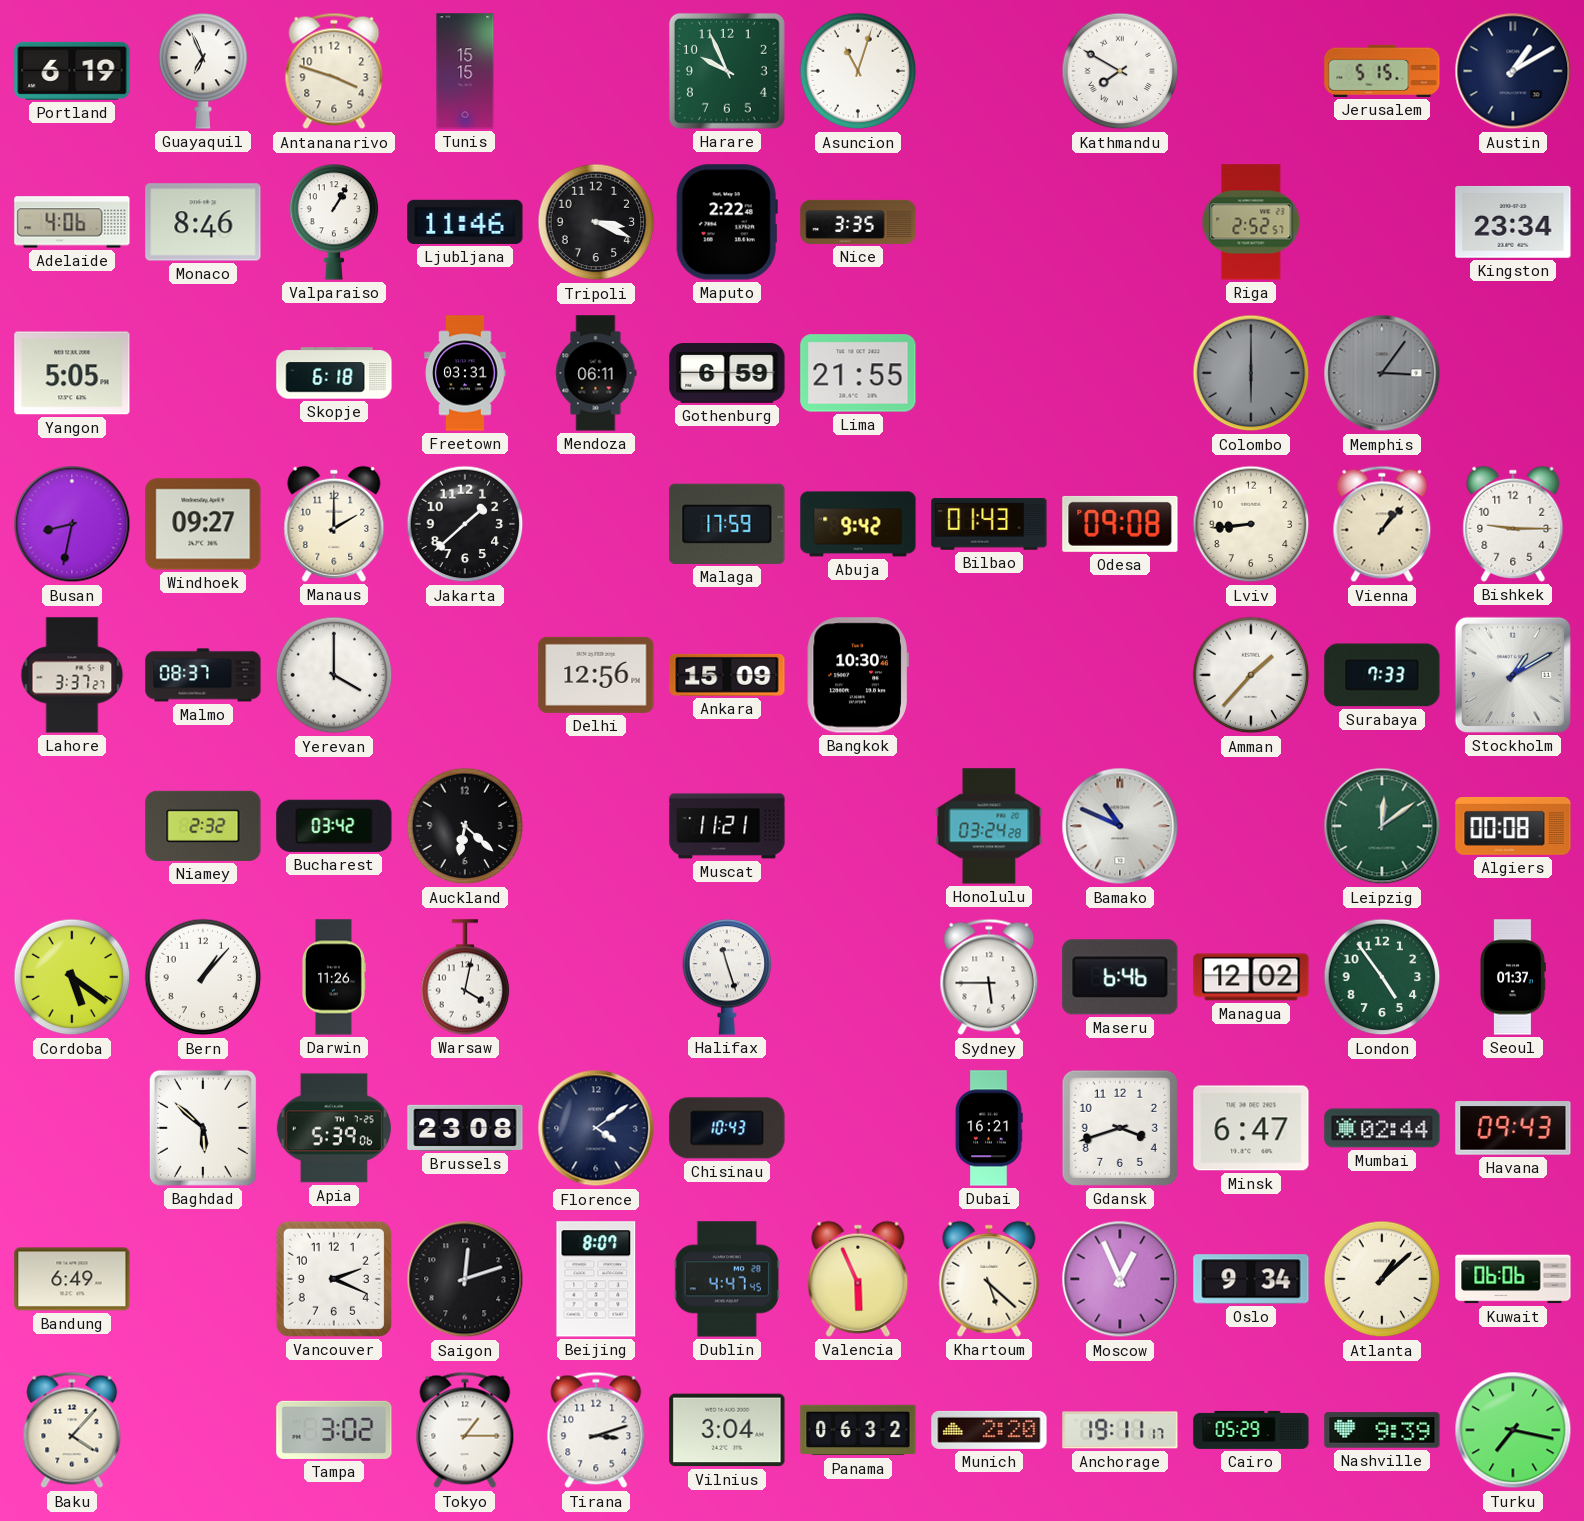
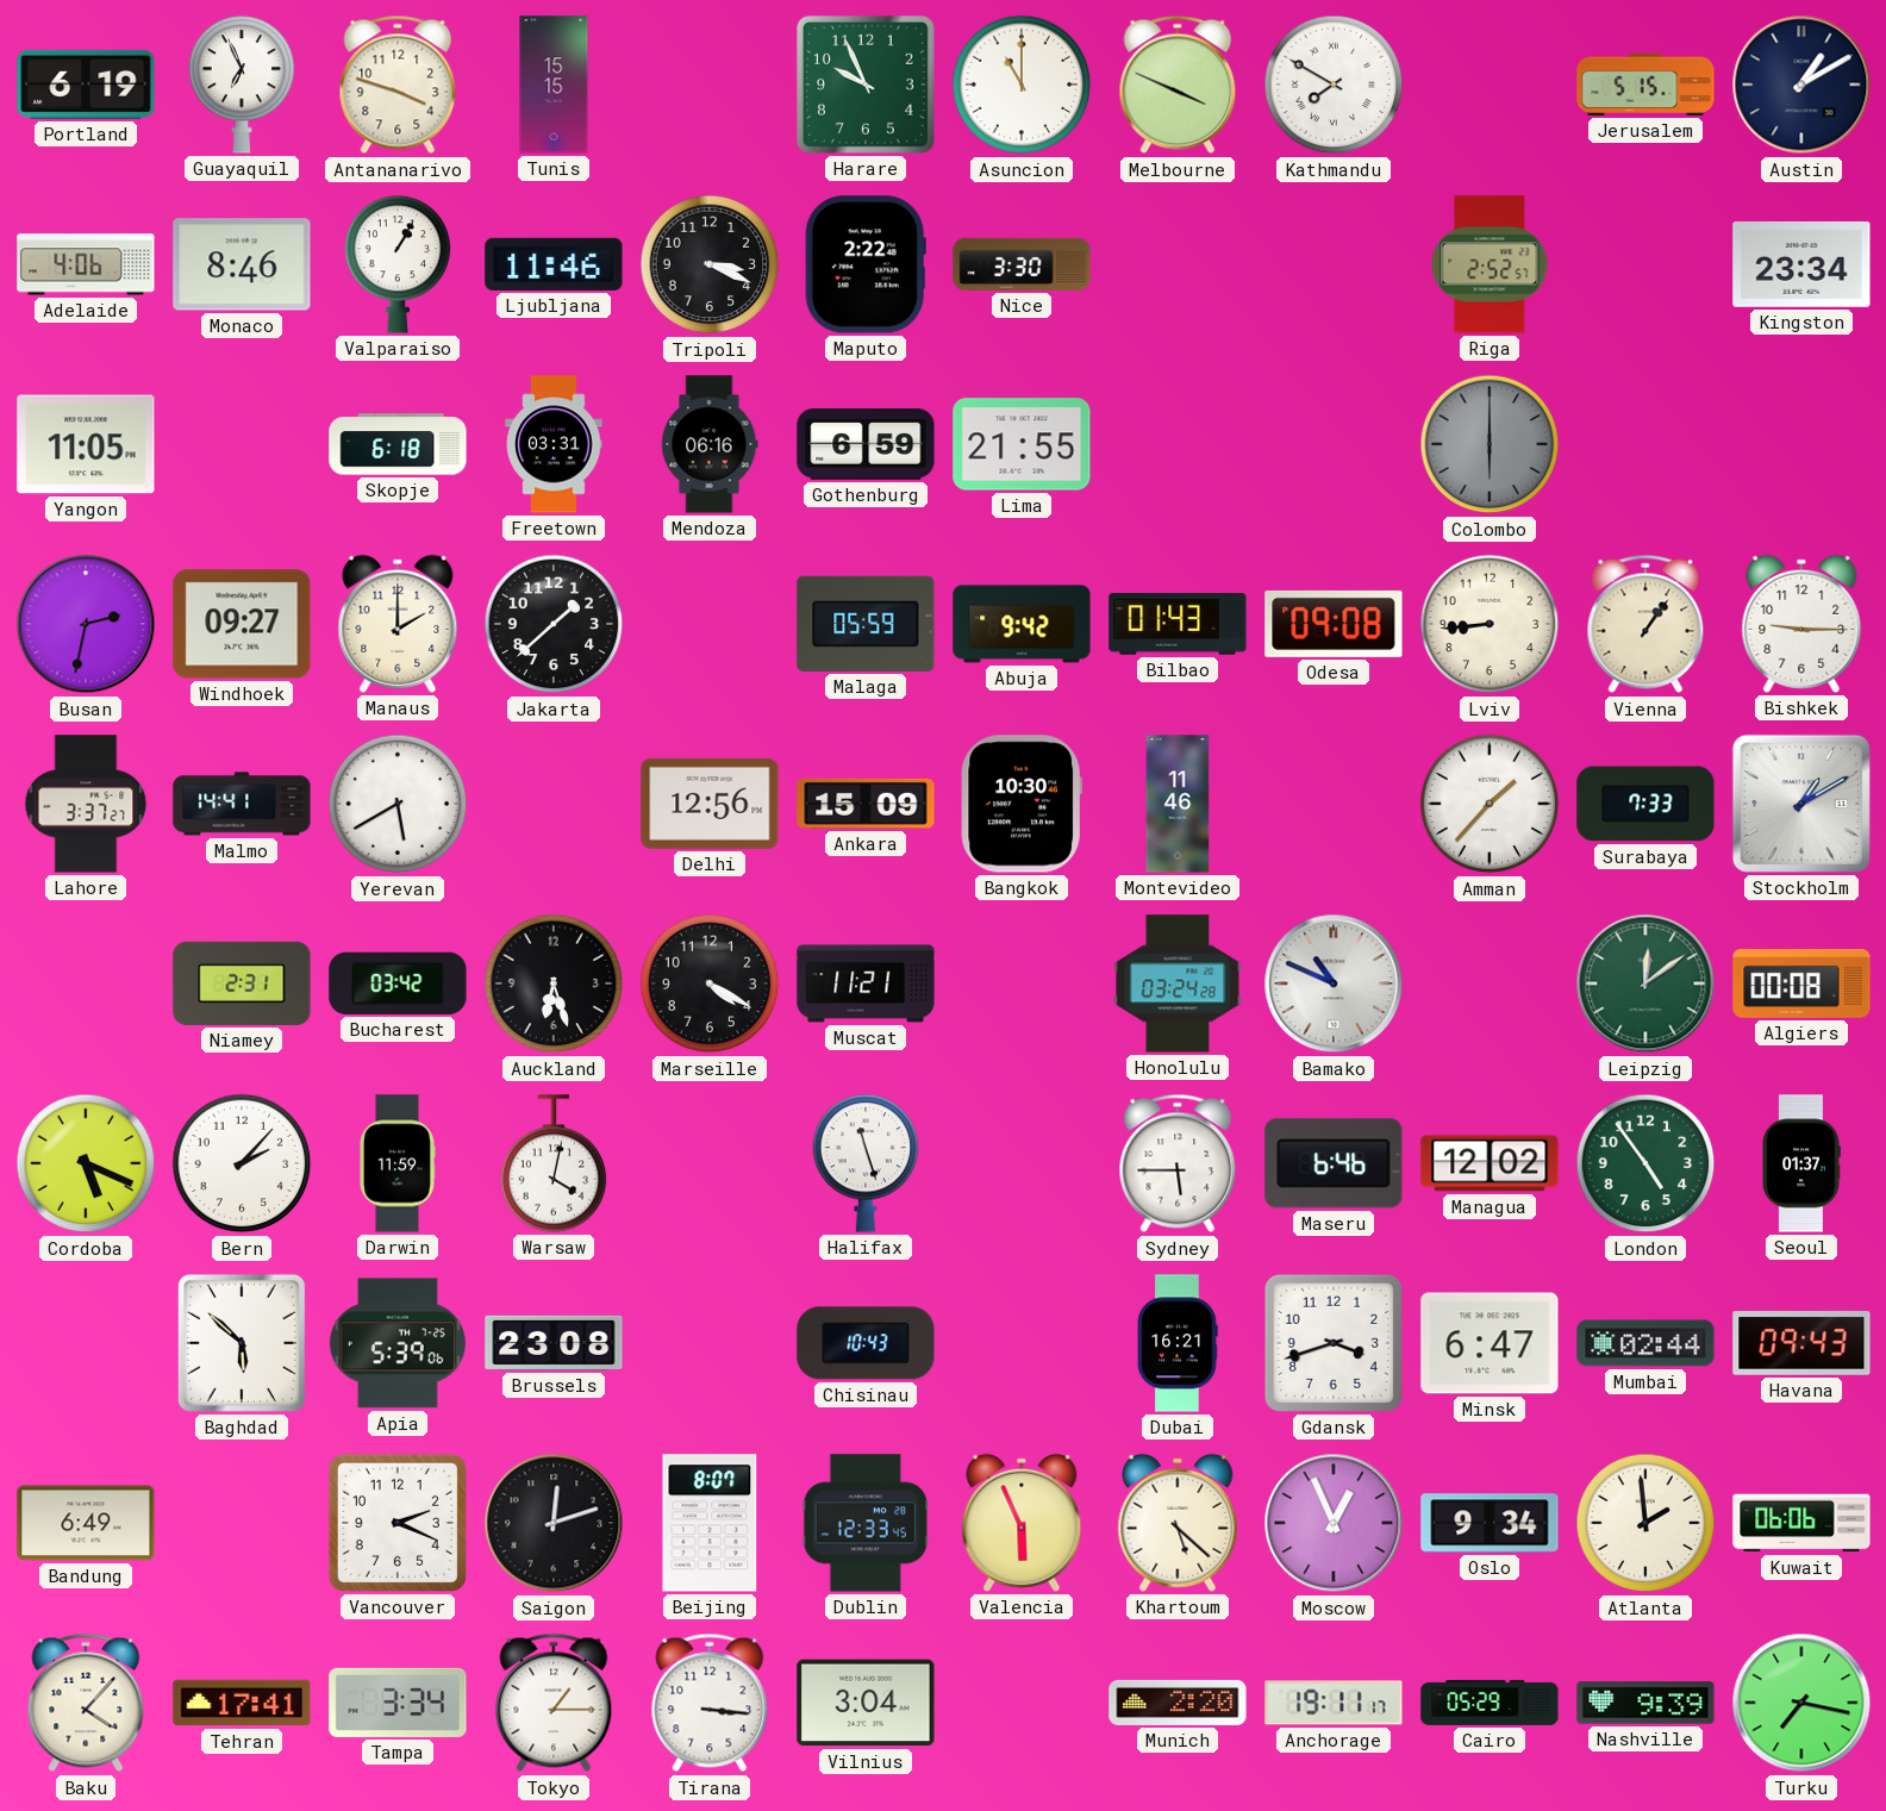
Asuncion: 11:03 -> 11:00 (1022, 85)
Melbourne: none -> 3:49 (1178, 85)
Nice: 3:35 -> 3:30 (1022, 264)
Yangon: 5:05 -> 11:05 (86, 444)
Mendoza: 06:11 -> 06:16 (710, 444)
Memphis: 3:06 -> none (1382, 373)
Busan: 8:32 -> 2:32 (86, 624)
Malaga: 17:59 -> 05:59 (866, 624)
Vienna: 1:07 -> 1:06 (1645, 624)
Malmo: 08:37 -> 14:41 (242, 804)
Yerevan: 4:00 -> 5:40 (398, 804)
Montevideo: none -> 11:46 (1178, 804)
Niamey: 2:32 -> 2:31 (242, 983)
Auckland: 6:22 -> 6:27 (554, 983)
Marseille: none -> 4:20 (710, 983)
Cordoba: 5:21 -> 5:19 (86, 1163)
Bern: 1:07 -> 2:07 (242, 1163)
Darwin: 11:26 -> 11:59 (396, 1163)
Florence: 4:09 -> none (596, 1128)
Dublin: 4:47 -> 12:33 (866, 1523)
Atlanta: 1:08 -> 1:59 (1645, 1523)
Tehran: none -> 17:41 (242, 1703)
Tampa: 3:02 -> 3:34 (398, 1703)
Tirana: 3:12 -> 3:16 (710, 1703)
Panama: 06:32 -> none (858, 1430)
